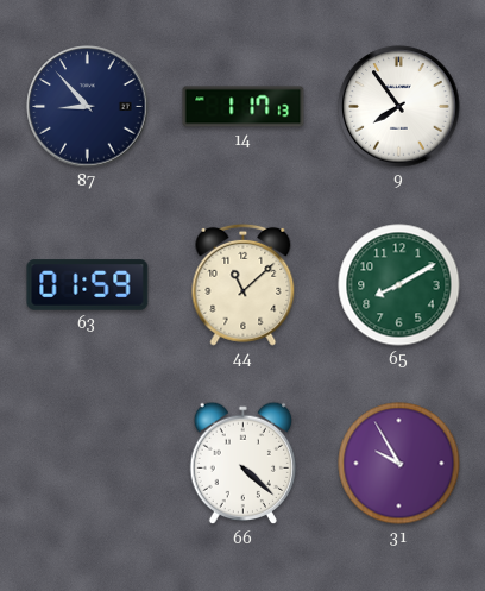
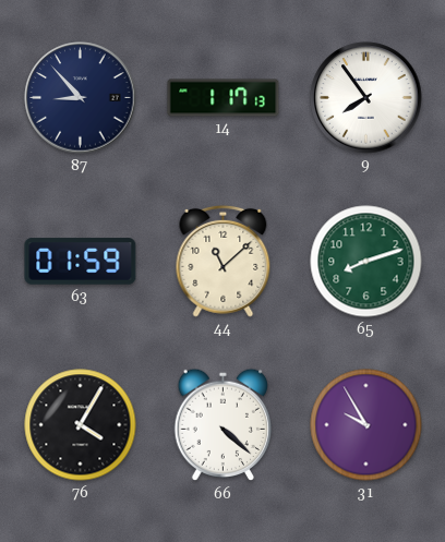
65: 8:10 -> 8:12 (366, 262)
76: none -> 4:05 (81, 425)
